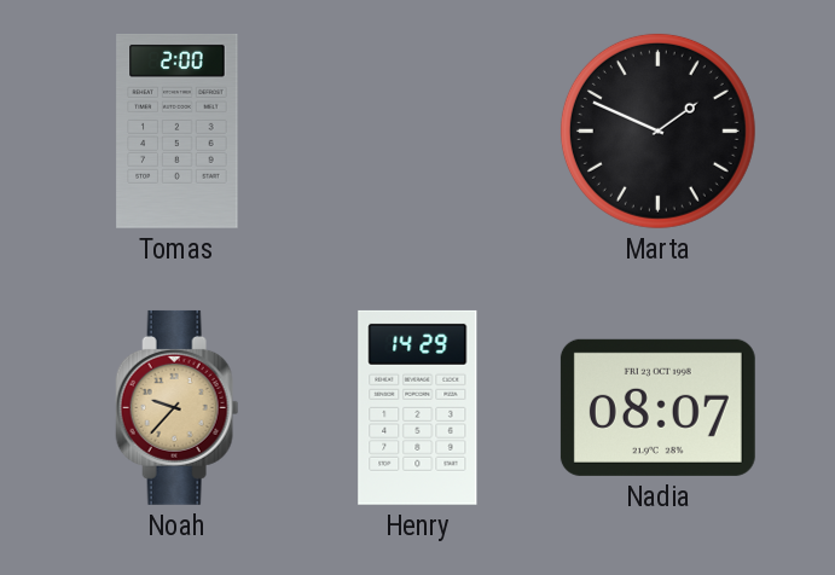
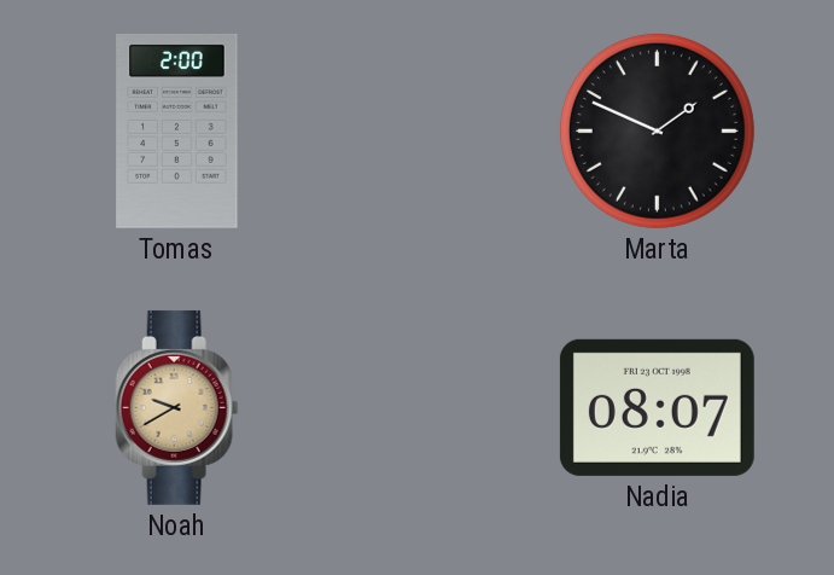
Noah: 9:37 -> 9:40 (177, 407)
Henry: 14:29 -> none (418, 407)
